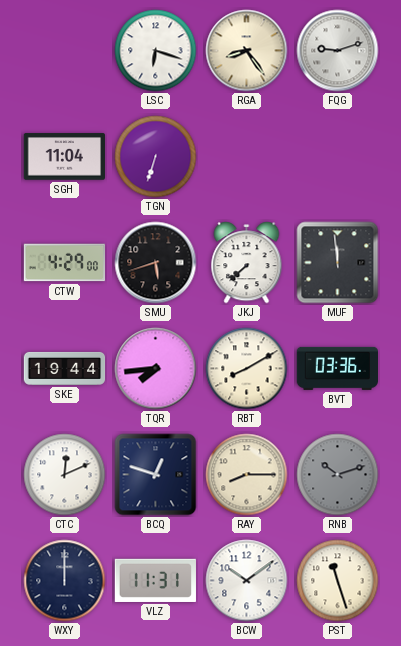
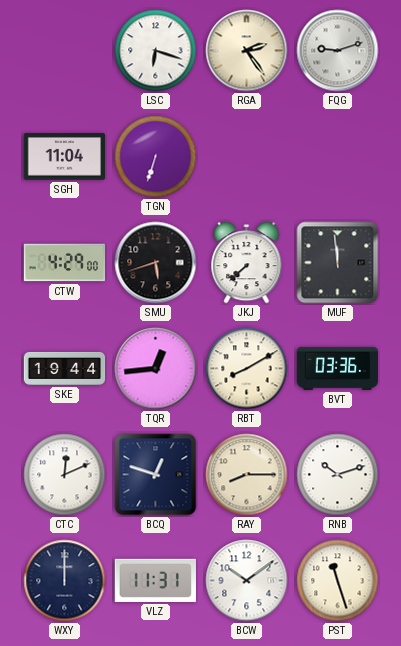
RGA: 8:24 -> 2:24 (247, 51)
TQR: 7:44 -> 12:44 (156, 369)
RNB dial: grey -> white (338, 475)
